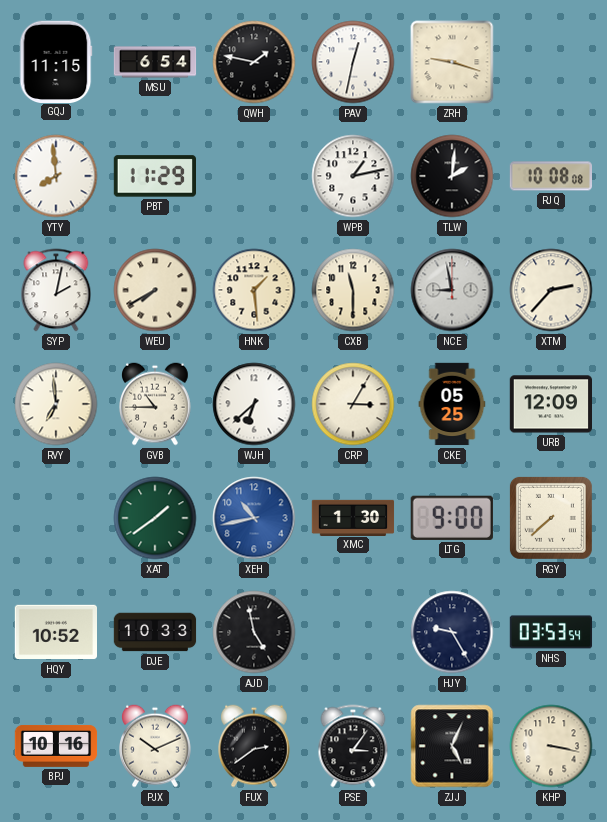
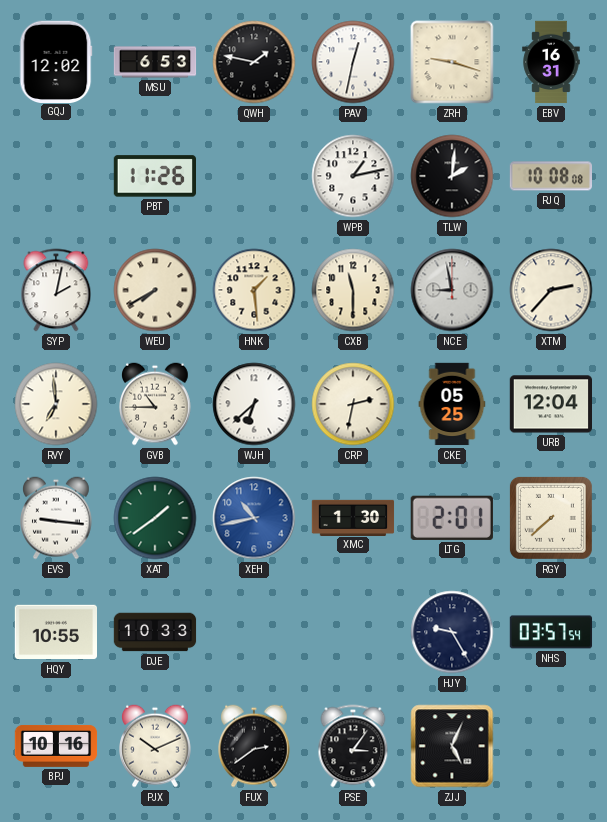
GQJ: 11:15 -> 12:02 (56, 61)
MSU: 6:54 -> 6:53 (155, 62)
EBV: none -> 16:31 (551, 62)
YTY: 7:59 -> none (56, 176)
PBT: 11:29 -> 11:26 (154, 176)
CRP: 3:05 -> 2:32 (353, 404)
URB: 12:09 -> 12:04 (551, 404)
EVS: none -> 9:16 (57, 518)
LTG: 9:00 -> 2:01 (452, 518)
HQY: 10:52 -> 10:55 (55, 632)
AJD: 4:58 -> none (254, 632)
NHS: 03:53 -> 03:57 (551, 632)
KHP: 3:17 -> none (551, 746)
